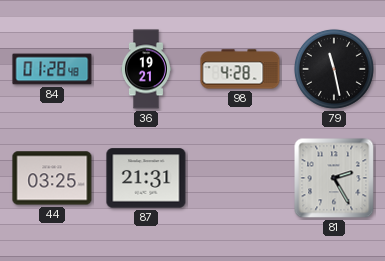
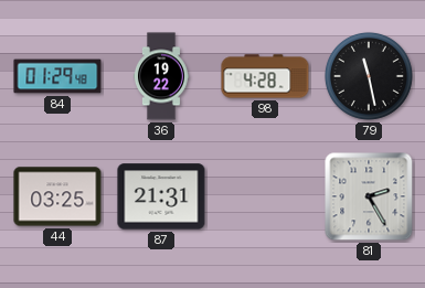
84: 01:28 -> 01:29 (57, 76)
36: 19:21 -> 19:22 (161, 76)
